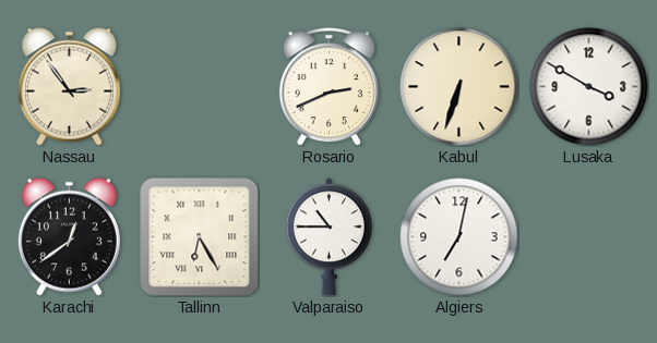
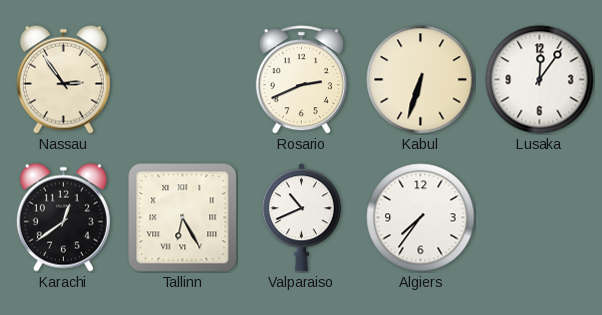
Lusaka: 3:50 -> 12:06 (540, 80)
Valparaiso: 10:45 -> 10:41 (301, 218)
Algiers: 7:02 -> 7:36 (421, 218)
